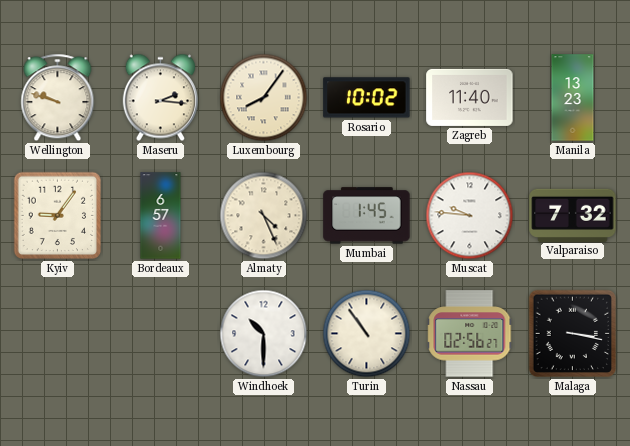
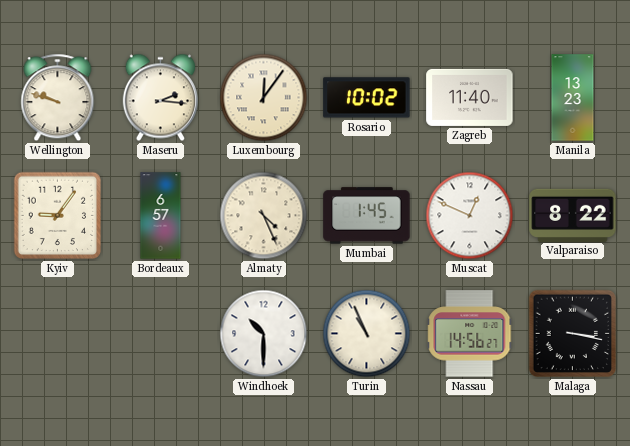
Luxembourg: 8:06 -> 12:06 (264, 98)
Muscat: 9:46 -> 12:49 (470, 216)
Valparaiso: 7:32 -> 8:22 (573, 215)
Turin: 10:54 -> 10:56 (367, 334)
Nassau: 02:56 -> 14:56 (470, 334)
